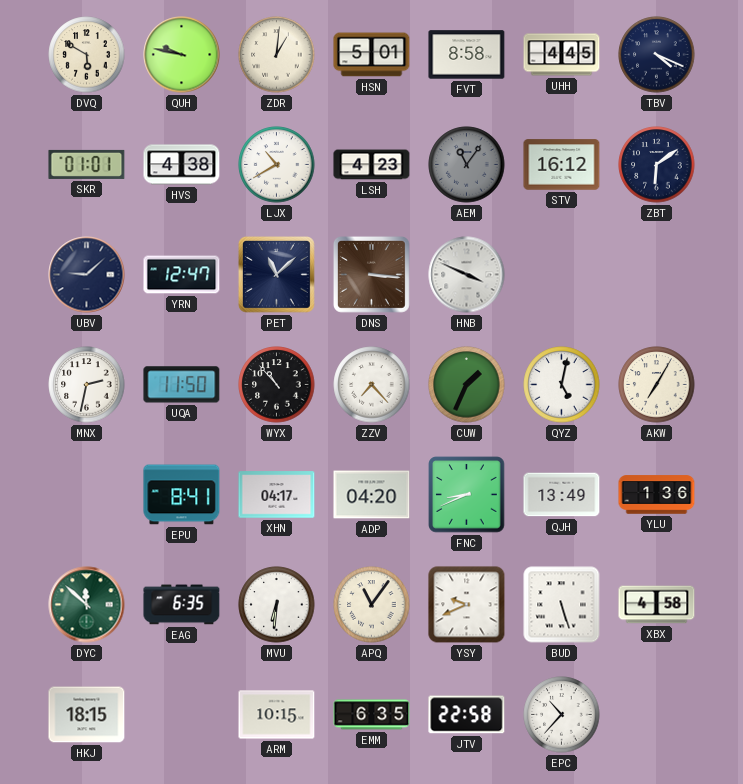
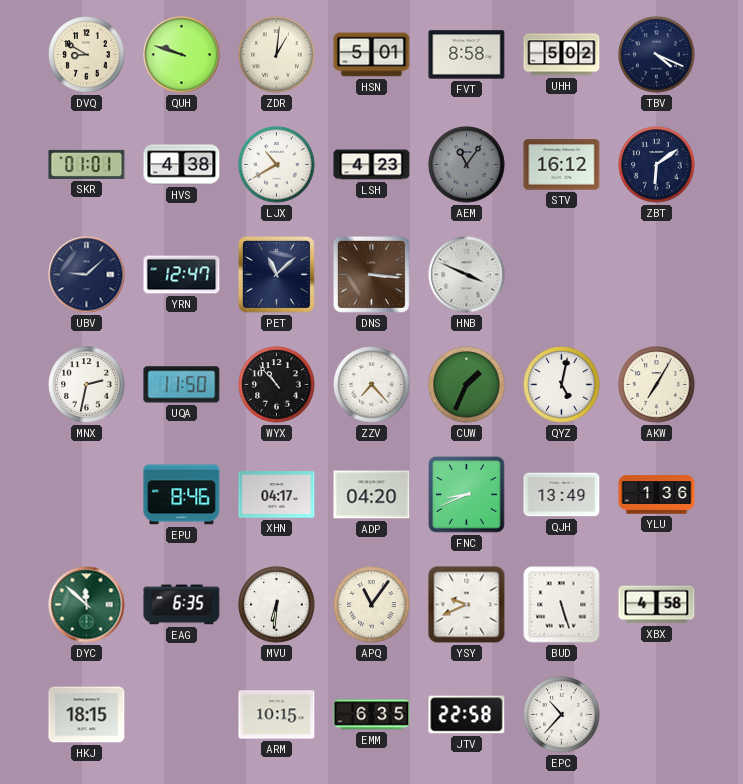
DVQ: 5:50 -> 8:50 (87, 55)
QUH: 9:47 -> 9:48 (182, 55)
UHH: 4:45 -> 5:02 (562, 55)
EPU: 8:41 -> 8:46 (182, 495)
